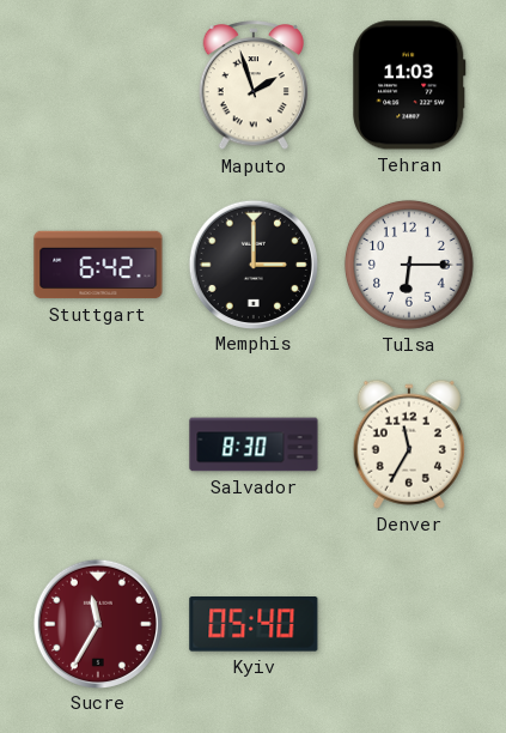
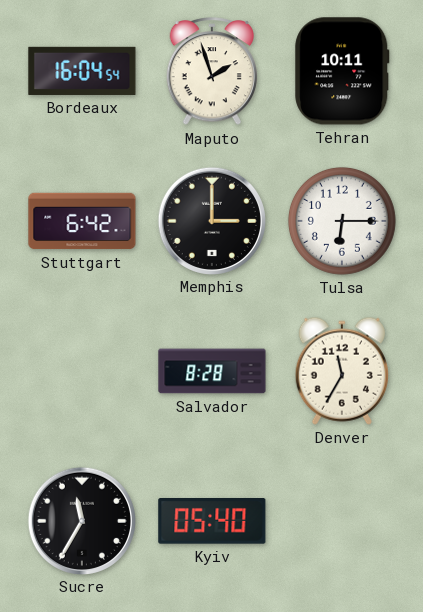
Bordeaux: none -> 16:04 (82, 71)
Tehran: 11:03 -> 10:11 (342, 71)
Salvador: 8:30 -> 8:28 (212, 371)
Sucre dial: burgundy -> black (81, 520)
